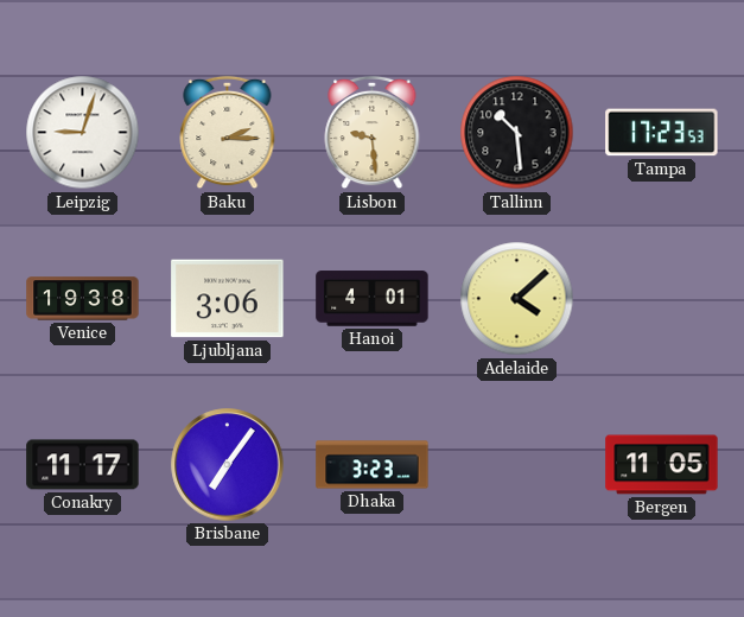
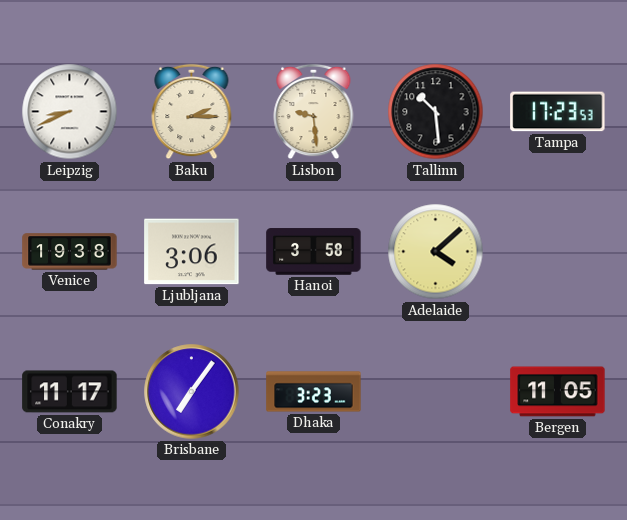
Leipzig: 9:03 -> 8:41 (70, 112)
Hanoi: 4:01 -> 3:58 (314, 252)
